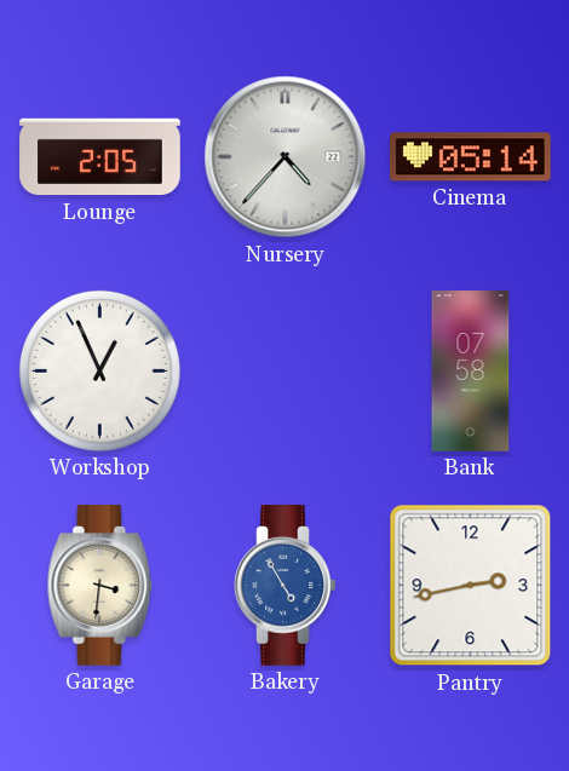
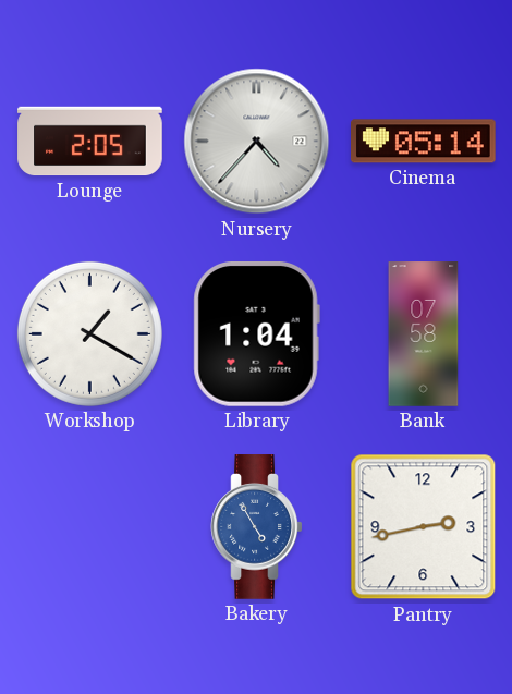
Workshop: 12:56 -> 1:20 (89, 333)
Library: none -> 1:04 (256, 334)
Garage: 3:31 -> none (100, 586)
